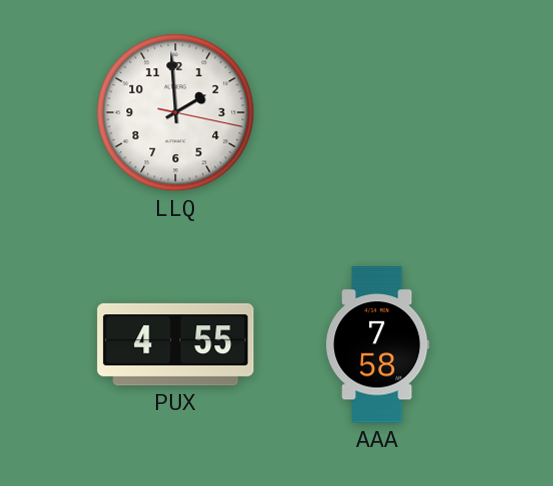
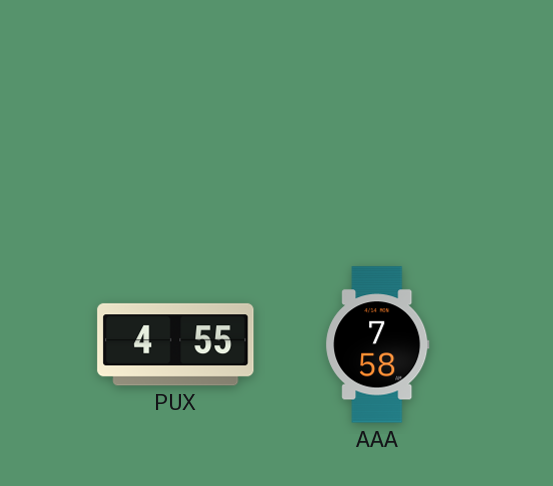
LLQ: 1:59 -> none (176, 113)
